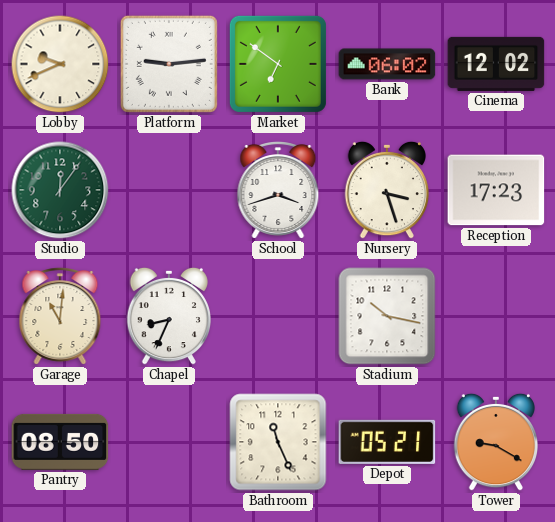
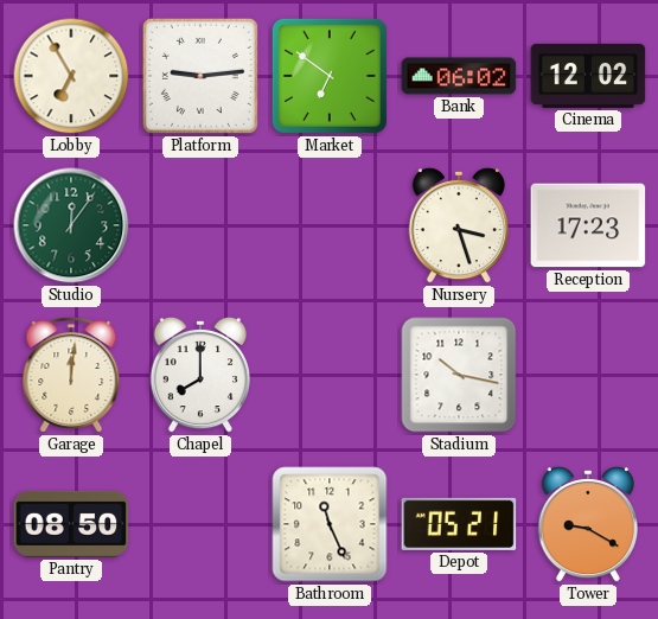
Lobby: 9:41 -> 6:55 (71, 76)
School: 3:42 -> none (278, 190)
Garage: 11:01 -> 12:01 (71, 375)
Chapel: 8:34 -> 8:00 (199, 375)
